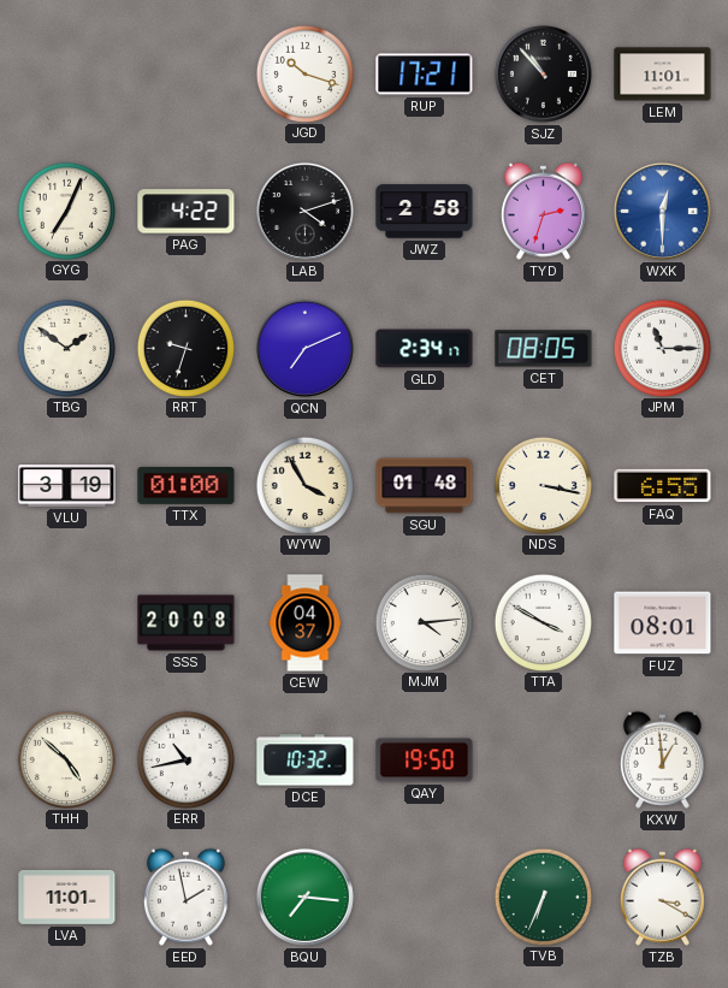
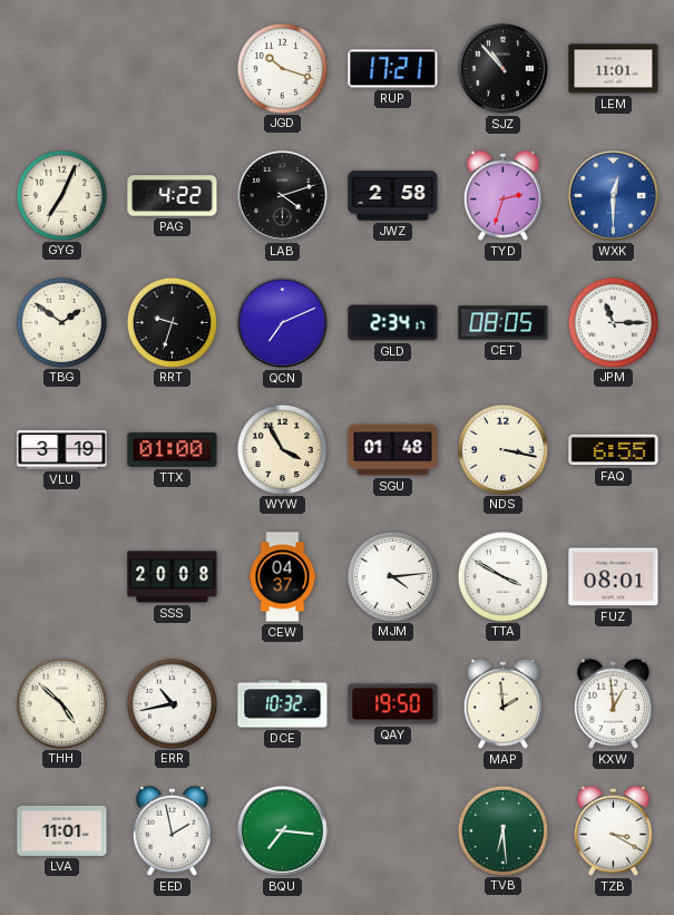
MAP: none -> 1:59 (502, 703)
TVB: 6:34 -> 6:29 (502, 830)
